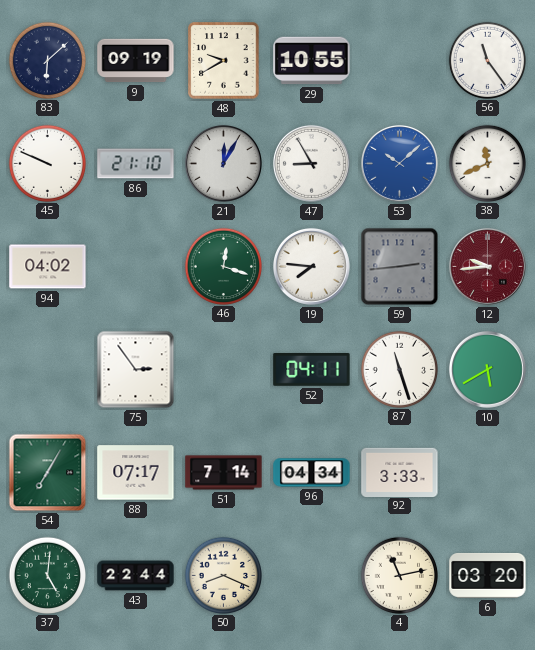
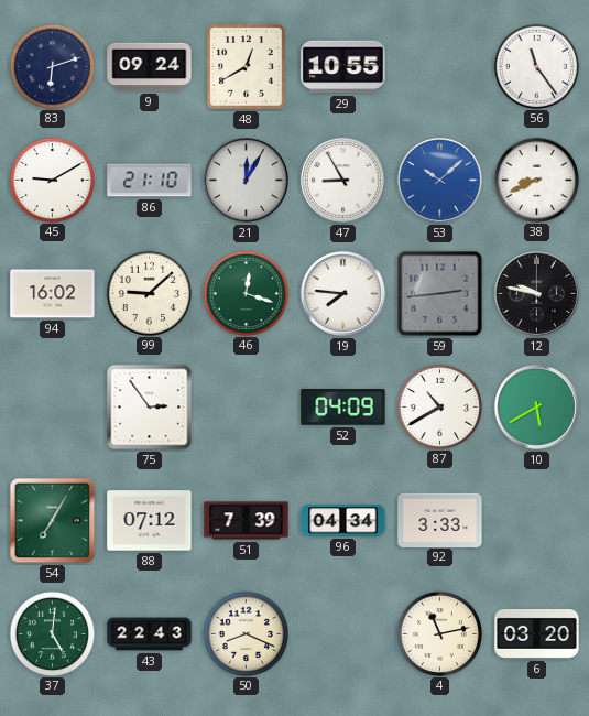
83: 6:08 -> 6:12 (52, 66)
9: 09:19 -> 09:24 (150, 67)
48: 9:40 -> 12:40 (247, 67)
45: 9:49 -> 9:10 (52, 180)
38: 11:41 -> 8:41 (536, 180)
94: 04:02 -> 16:02 (53, 294)
99: none -> 9:08 (149, 293)
12: 9:44 -> 9:47 (536, 293)
12 dial: burgundy -> black (536, 293)
52: 04:11 -> 04:09 (343, 408)
87: 11:27 -> 10:40 (439, 406)
88: 07:17 -> 07:12 (150, 521)
51: 7:14 -> 7:39 (247, 521)
43: 22:44 -> 22:43 (150, 634)
